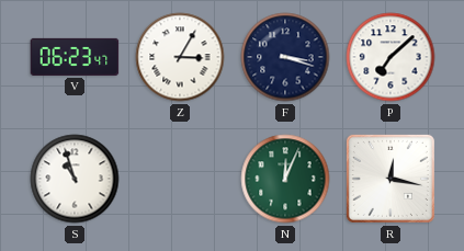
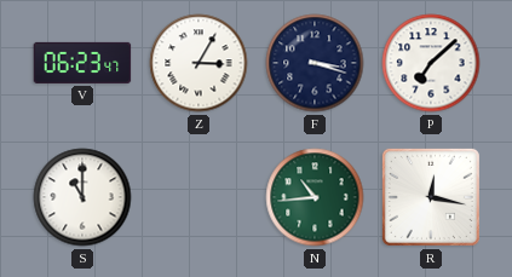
S: 10:57 -> 11:00 (82, 197)
N: 12:04 -> 10:44 (315, 197)
